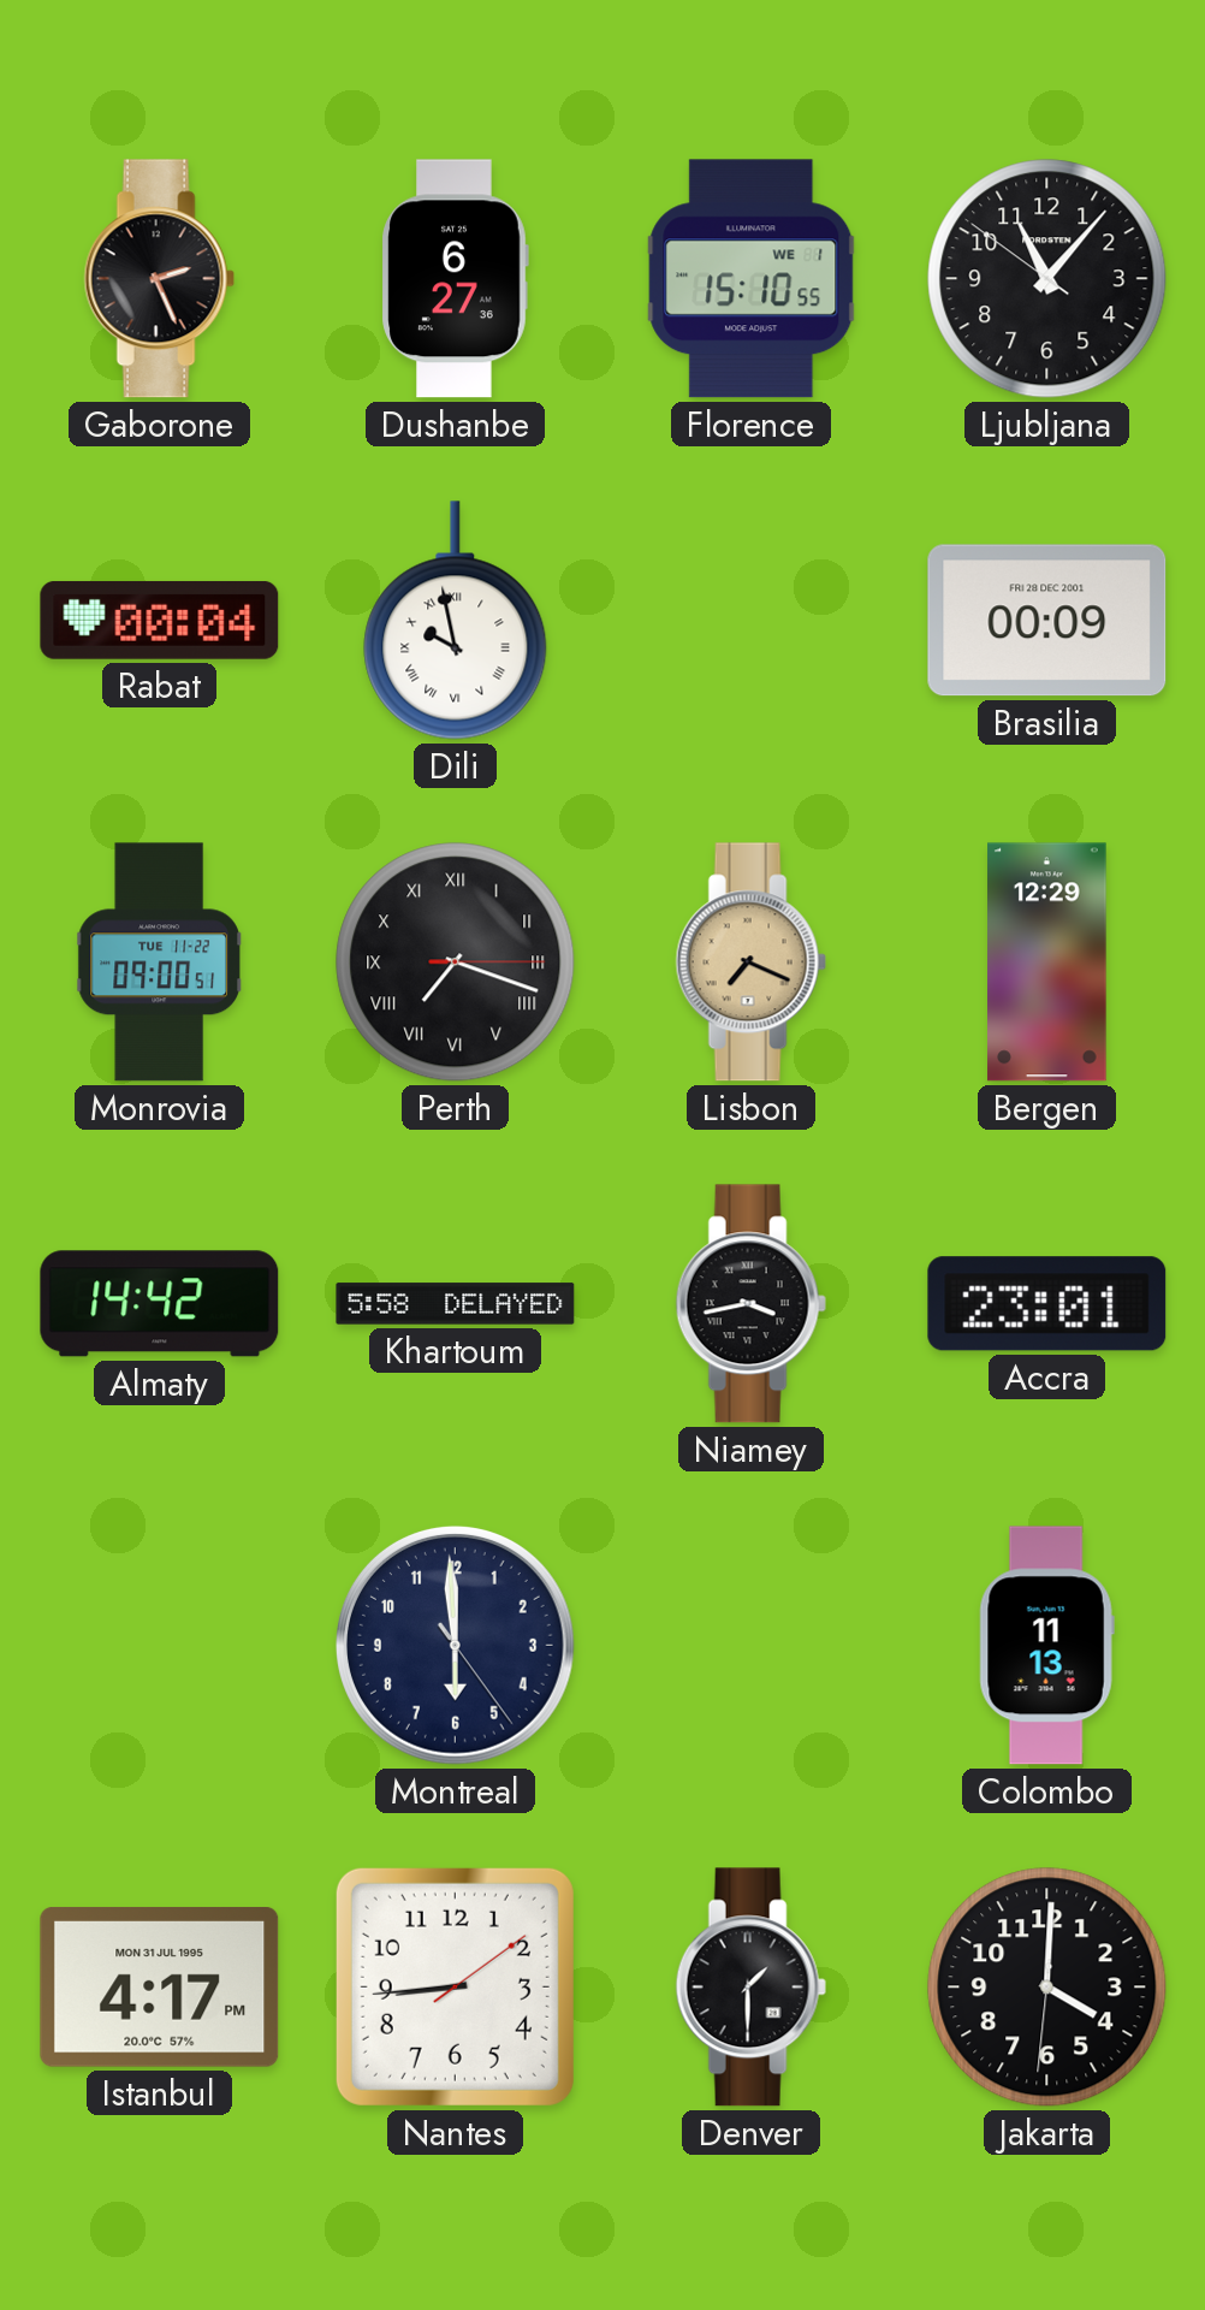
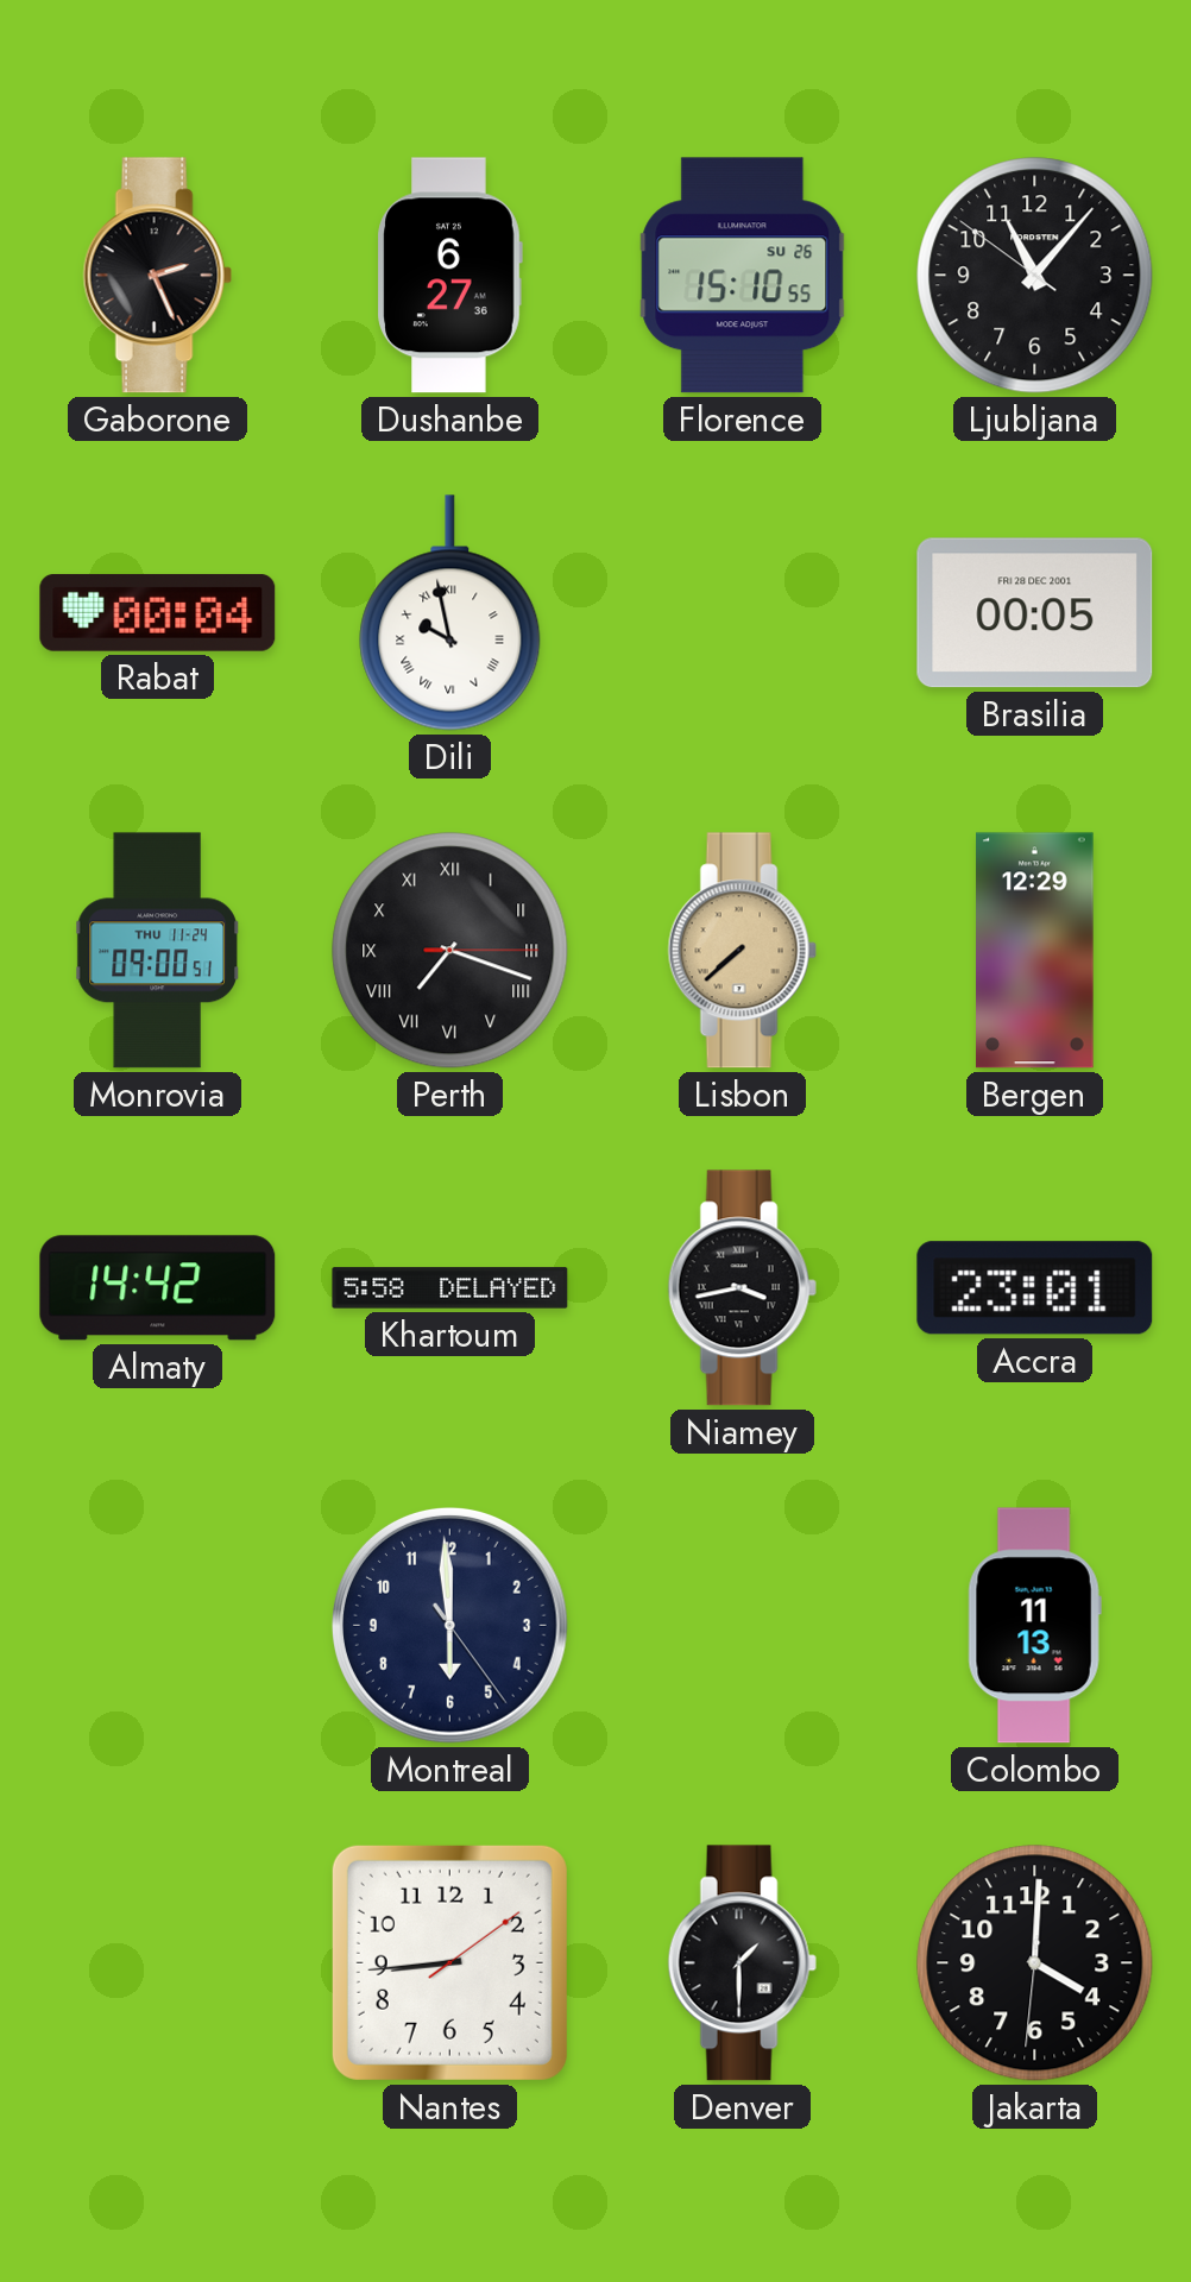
Florence date: WE 1 -> SU 26 (743, 276)
Brasilia: 00:09 -> 00:05 (1035, 613)
Monrovia date: TUE 11-22 -> THU 11-24 (158, 951)
Lisbon: 7:19 -> 7:38 (742, 951)
Istanbul: 4:17 -> none (160, 1988)
